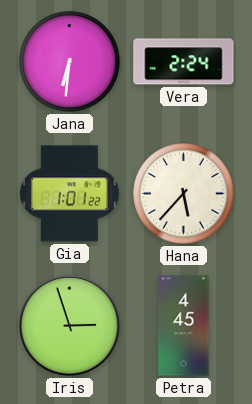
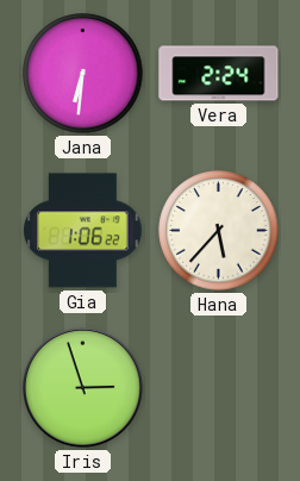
Gia: 1:01 -> 1:06 (83, 231)
Petra: 4:45 -> none (184, 326)
